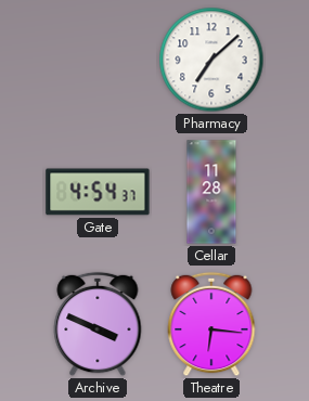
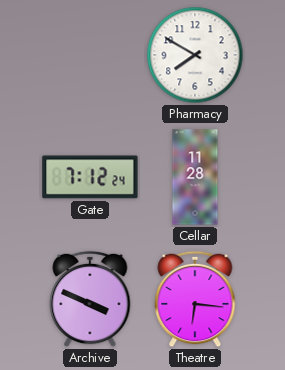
Pharmacy: 7:08 -> 7:50 (195, 55)
Gate: 4:54 -> 7:12 (90, 177)
